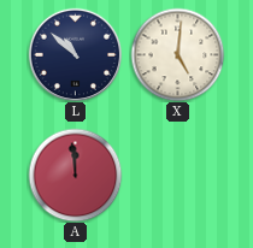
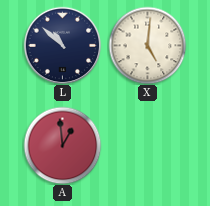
A: 11:59 -> 12:59 (62, 145)
